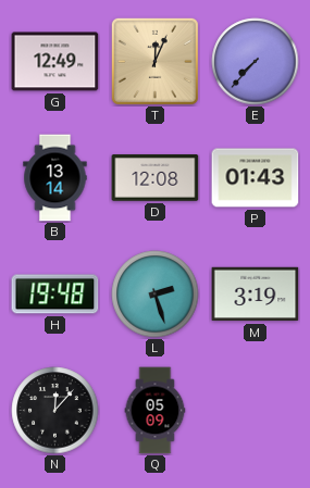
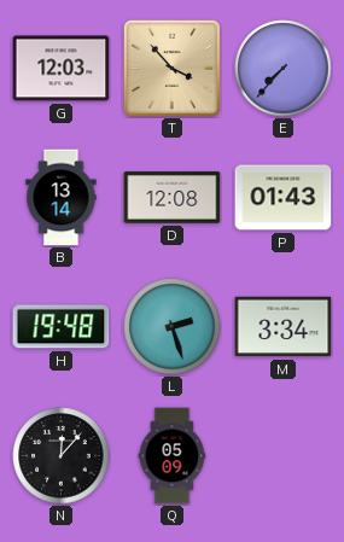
G: 12:49 -> 12:03 (62, 69)
T: 12:04 -> 3:53 (171, 68)
M: 3:19 -> 3:34 (284, 327)
